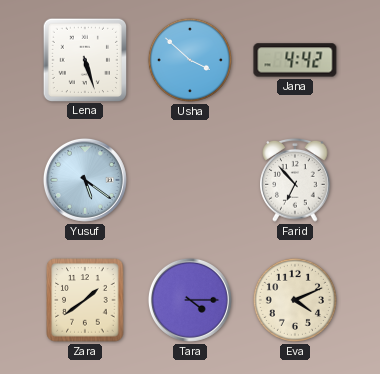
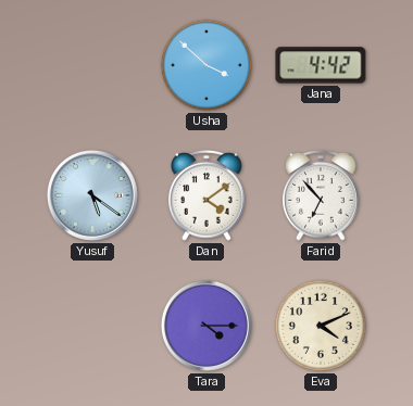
Lena: 5:27 -> none (84, 59)
Dan: none -> 4:09 (206, 196)
Zara: 1:39 -> none (85, 300)
